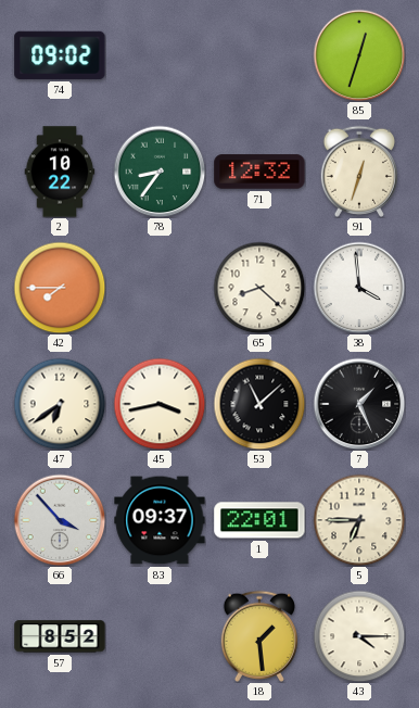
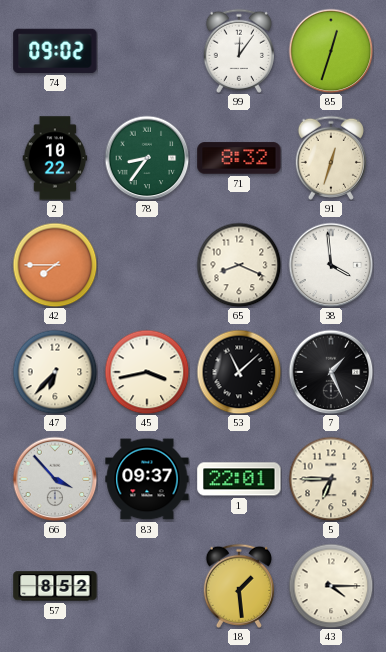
99: none -> 12:06 (239, 51)
71: 12:32 -> 8:32 (239, 158)
65: 8:22 -> 8:19 (239, 265)
47: 6:39 -> 6:37 (55, 372)
